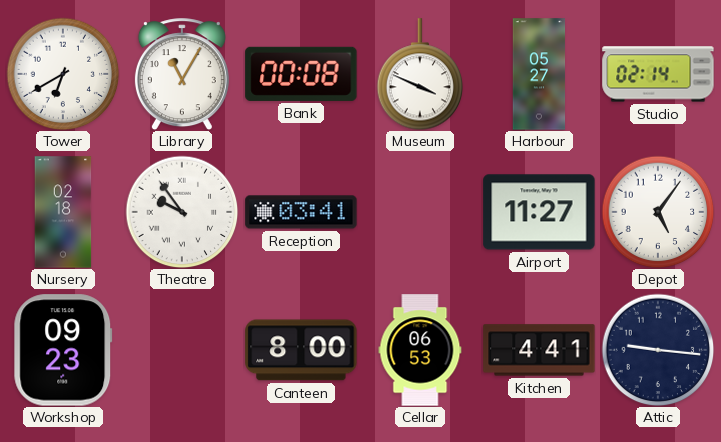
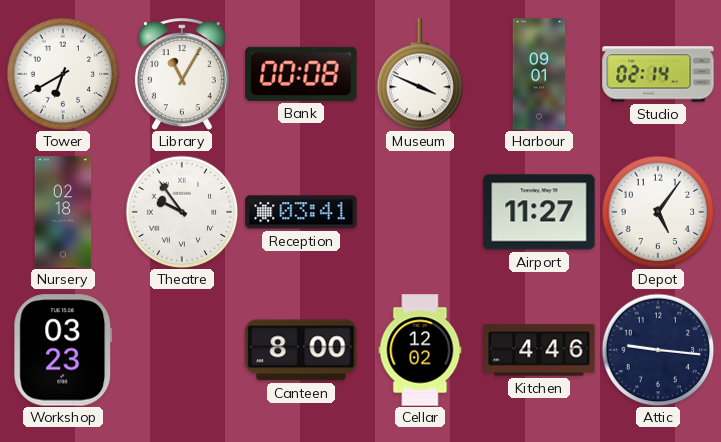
Harbour: 05:27 -> 09:01 (539, 74)
Workshop: 09:23 -> 03:23 (63, 350)
Cellar: 06:53 -> 12:02 (420, 350)
Kitchen: 4:41 -> 4:46 (539, 350)
